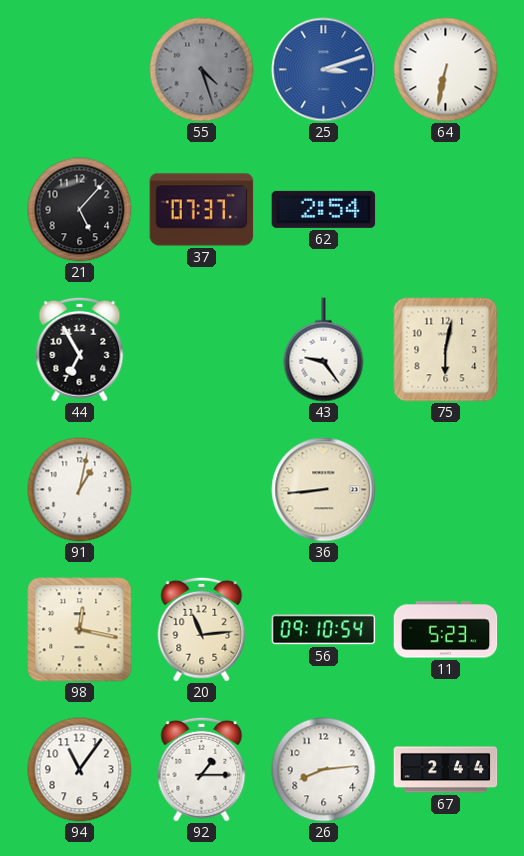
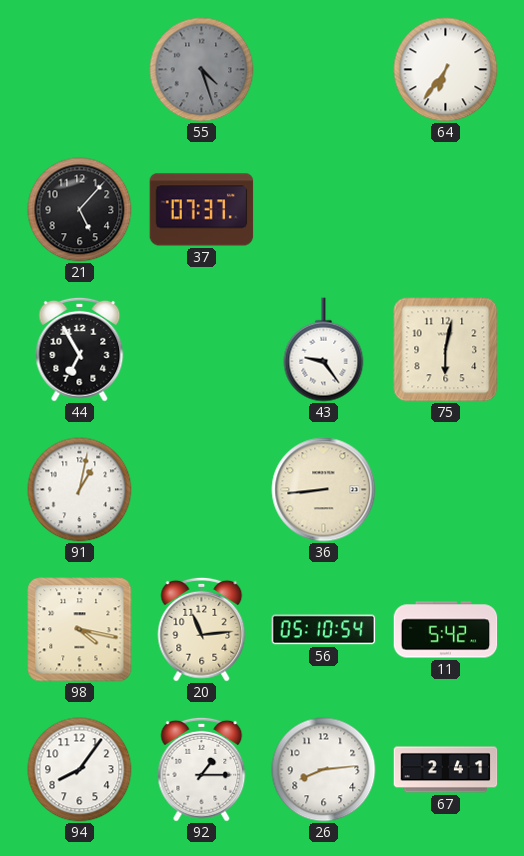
25: 3:12 -> none (324, 70)
64: 6:32 -> 6:36 (446, 70)
62: 2:54 -> none (324, 209)
98: 12:17 -> 4:17 (80, 630)
56: 09:10 -> 05:10 (324, 630)
11: 5:23 -> 5:42 (446, 630)
94: 11:06 -> 8:06 (80, 770)
67: 2:44 -> 2:41 (446, 770)
